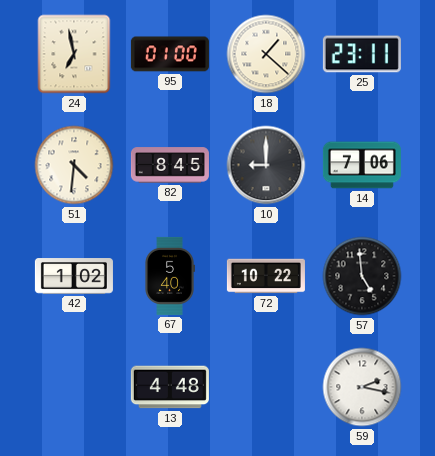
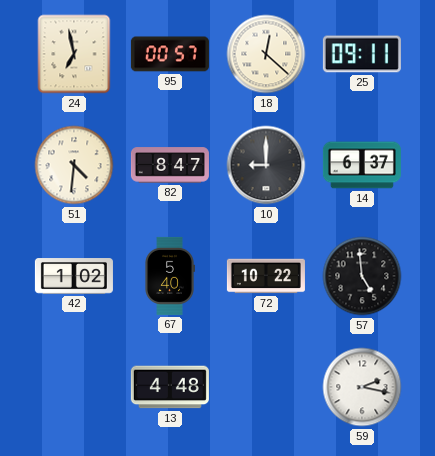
95: 01:00 -> 00:57 (170, 54)
18: 1:22 -> 12:22 (266, 54)
25: 23:11 -> 09:11 (362, 54)
82: 8:45 -> 8:47 (170, 165)
14: 7:06 -> 6:37 (362, 165)
